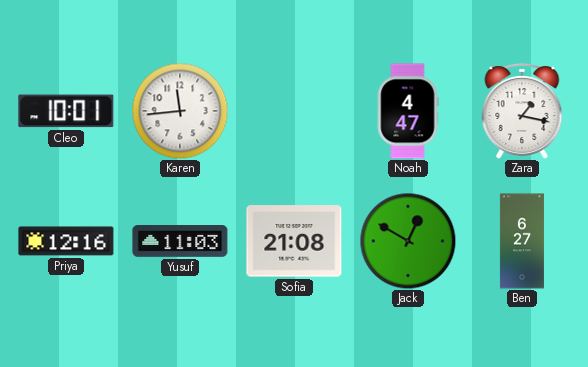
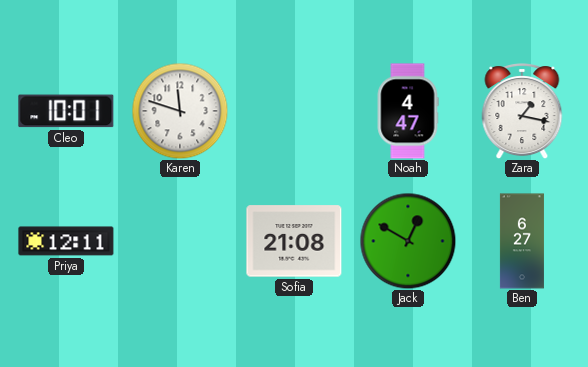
Karen: 11:44 -> 11:48 (180, 111)
Priya: 12:16 -> 12:11 (66, 241)
Yusuf: 11:03 -> none (180, 241)
